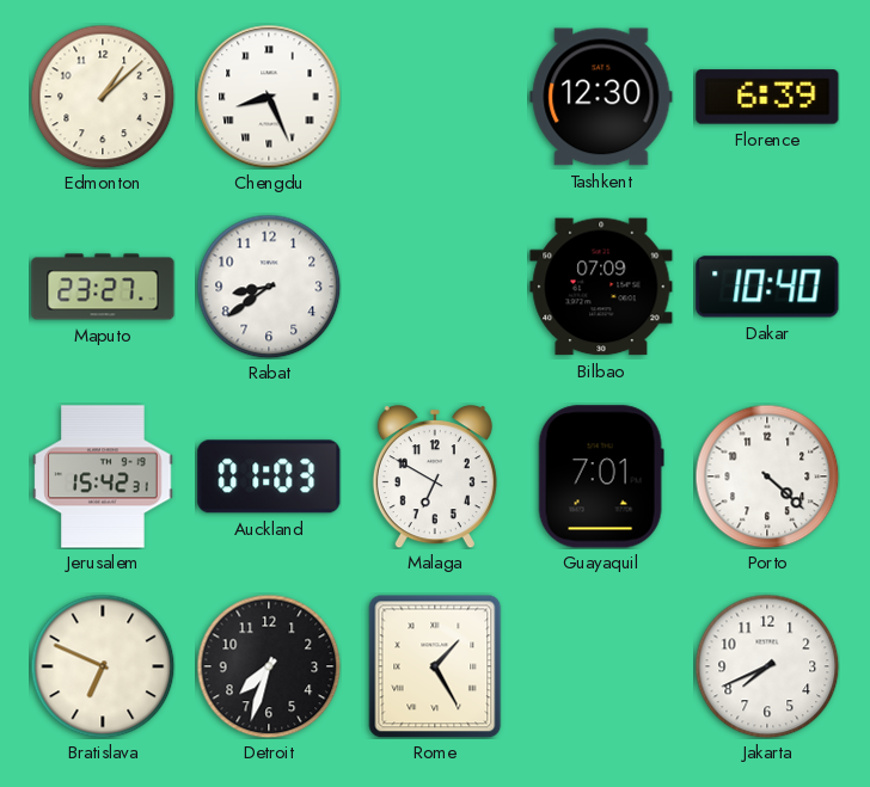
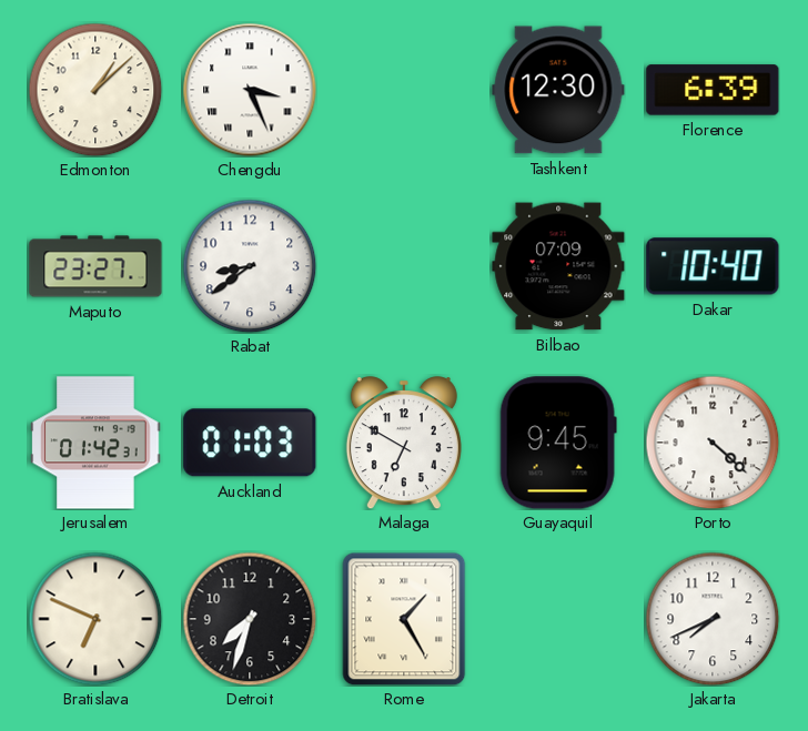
Chengdu: 8:26 -> 3:26 (250, 90)
Jerusalem: 15:42 -> 01:42 (95, 443)
Guayaquil: 7:01 -> 9:45 (558, 443)
